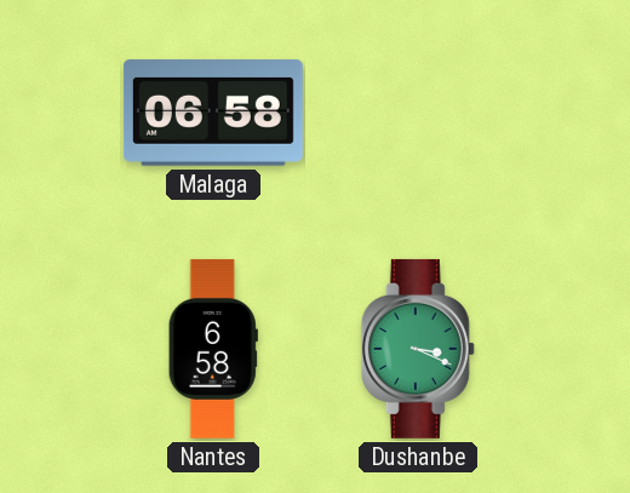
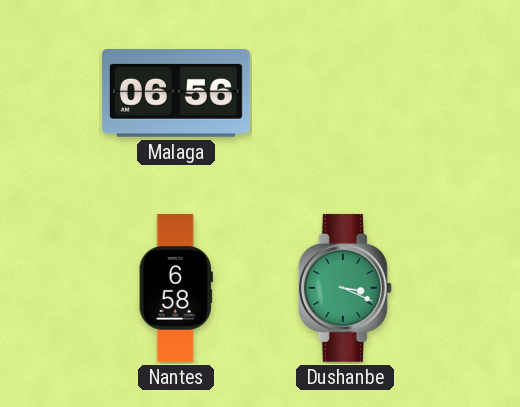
Malaga: 06:58 -> 06:56 (176, 93)
